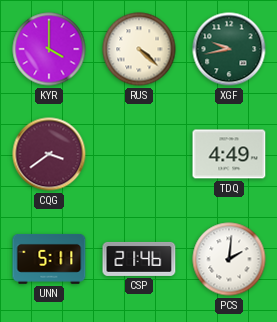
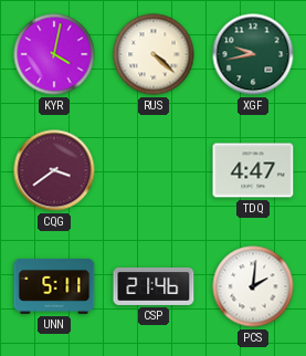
KYR: 4:00 -> 4:02 (54, 54)
TDQ: 4:49 -> 4:47 (253, 170)
